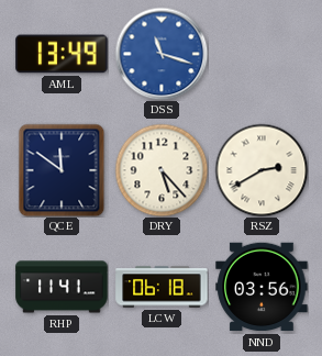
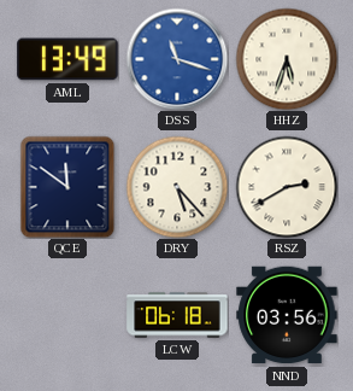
HHZ: none -> 5:33 (287, 59)
RHP: 11:41 -> none (62, 287)
